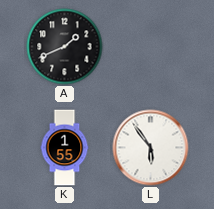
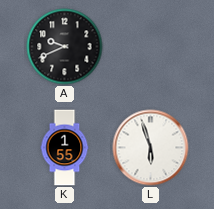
A: 1:41 -> 9:41 (65, 47)
L: 5:54 -> 5:57 (151, 148)
